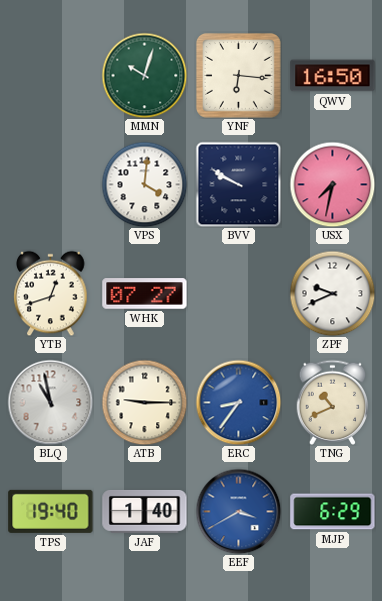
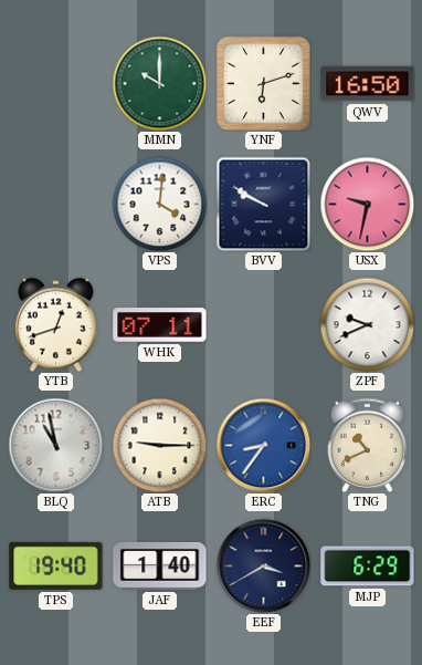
MMN: 10:03 -> 10:00 (159, 83)
YNF: 6:16 -> 6:12 (263, 83)
USX: 7:32 -> 9:32 (367, 204)
WHK: 07:27 -> 07:11 (160, 325)
EEF dial: blue -> navy (263, 565)
